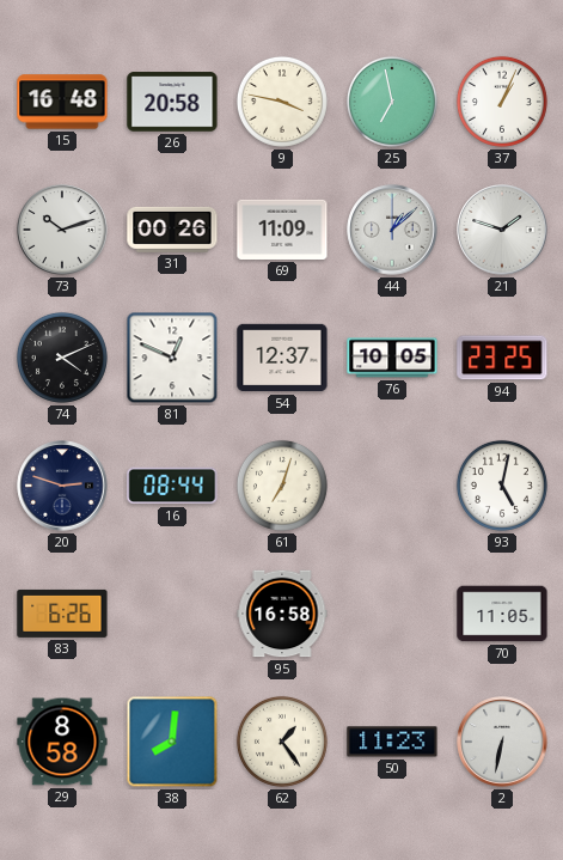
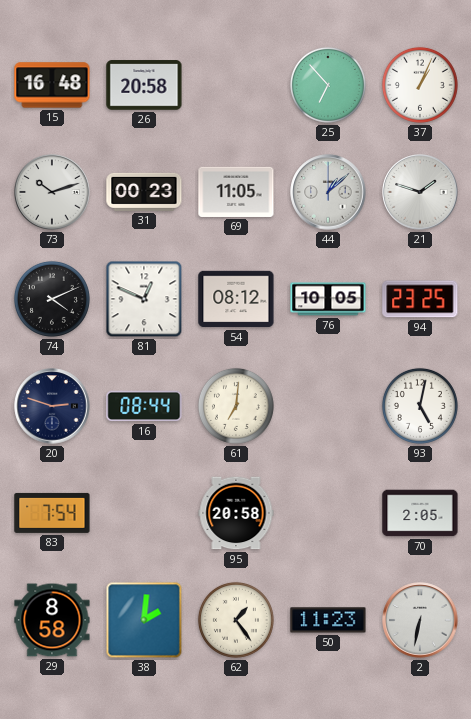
9: 3:47 -> none (282, 102)
25: 6:58 -> 6:53 (328, 85)
31: 00:26 -> 00:23 (144, 192)
69: 11:09 -> 11:05 (236, 192)
54: 12:37 -> 08:12 (236, 299)
61: 7:03 -> 7:01 (236, 406)
83: 6:26 -> 7:54 (52, 513)
95: 16:58 -> 20:58 (236, 513)
70: 11:05 -> 2:05 (420, 513)
38: 8:01 -> 2:01 (144, 620)
